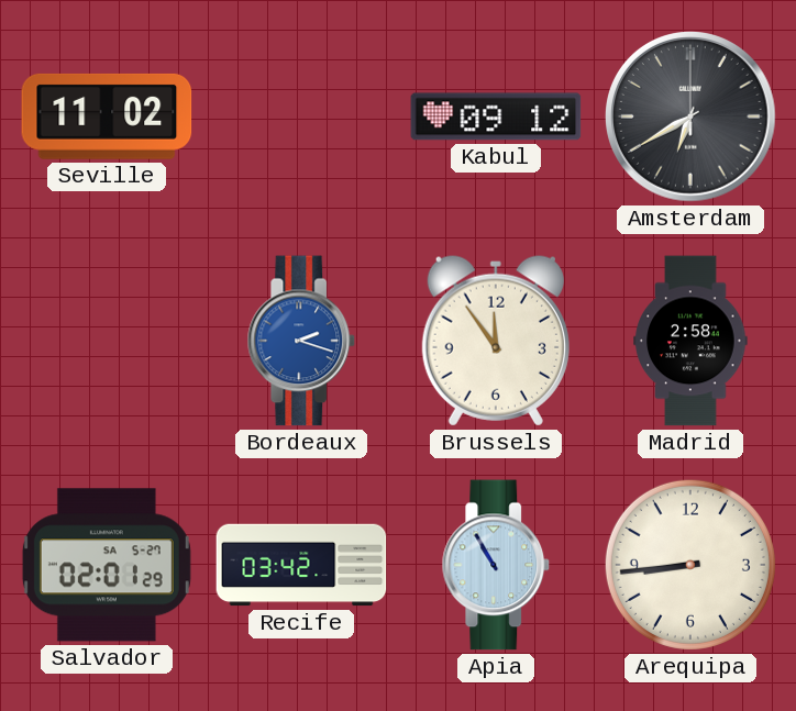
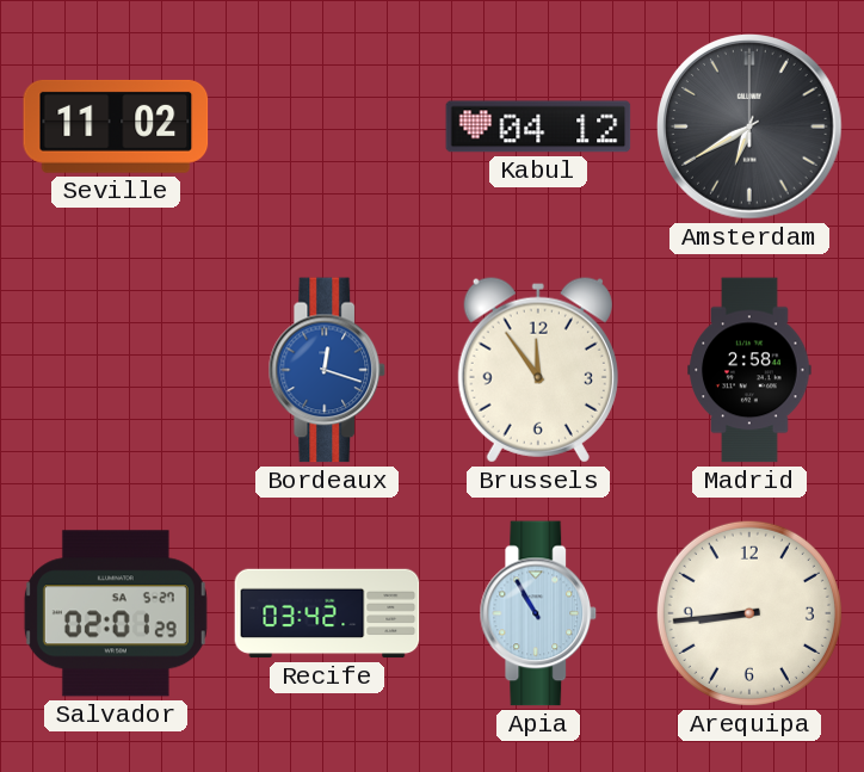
Kabul: 09:12 -> 04:12 (538, 126)
Bordeaux: 2:18 -> 12:18 (327, 370)
